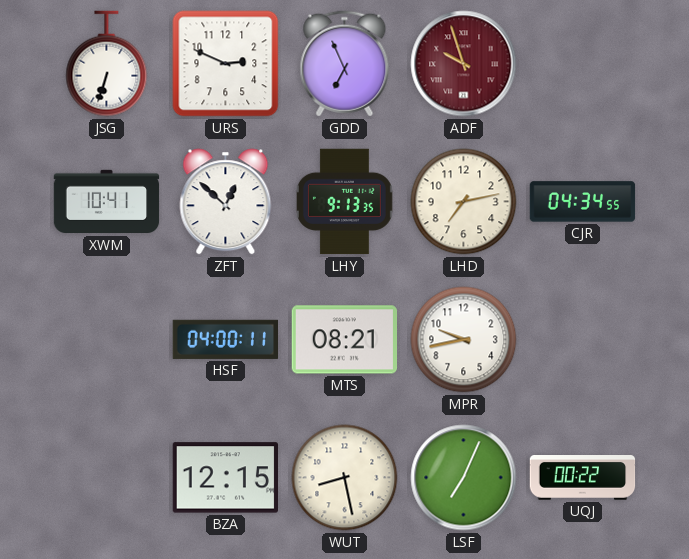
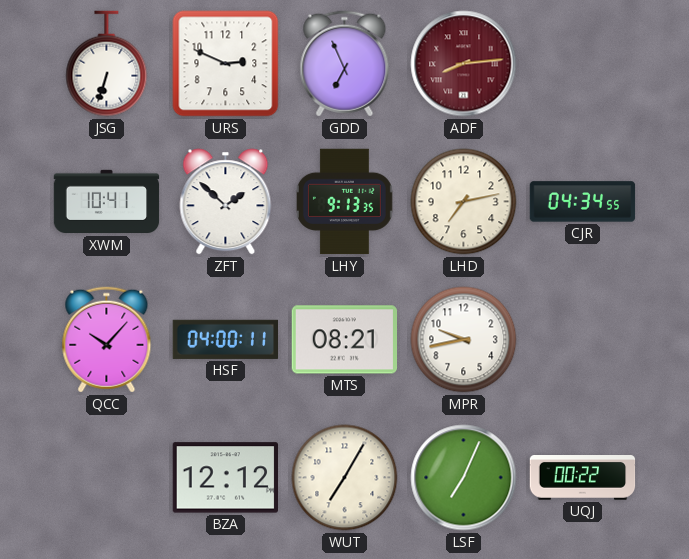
ADF: 9:57 -> 8:14 (464, 64)
ZFT: 12:52 -> 1:52 (226, 202)
QCC: none -> 10:07 (107, 340)
BZA: 12:15 -> 12:12 (225, 478)
WUT: 8:28 -> 7:05 (345, 478)
